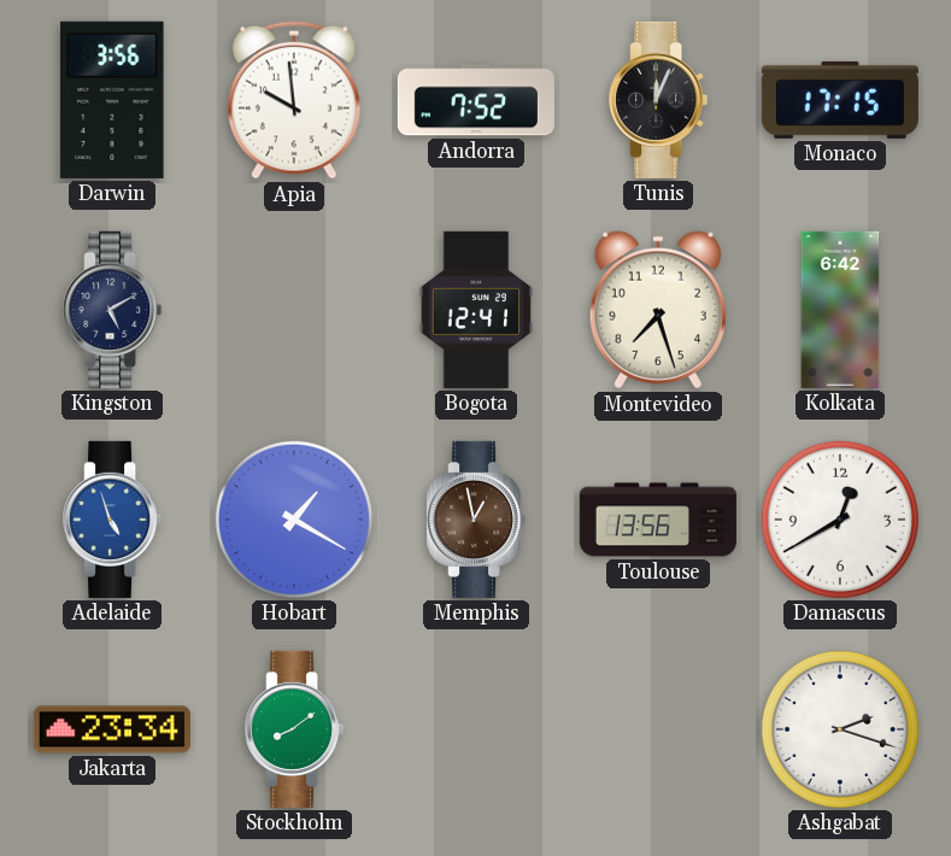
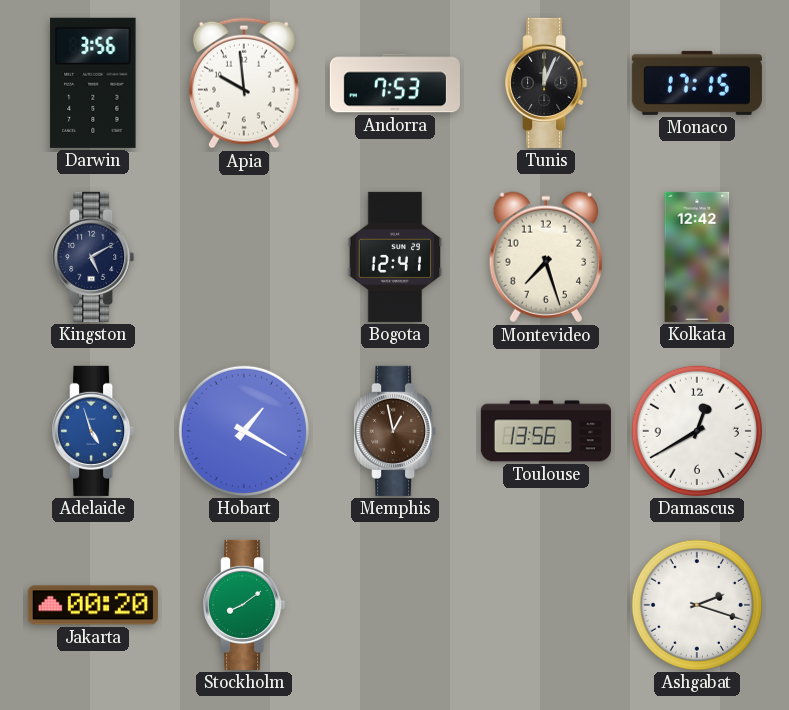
Andorra: 7:52 -> 7:53 (395, 83)
Kolkata: 6:42 -> 12:42 (697, 257)
Jakarta: 23:34 -> 00:20 (93, 605)
